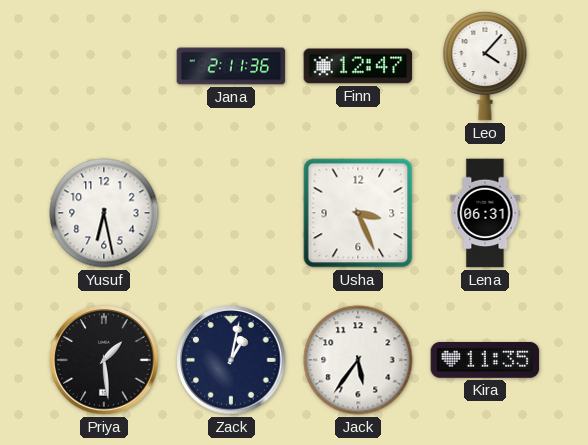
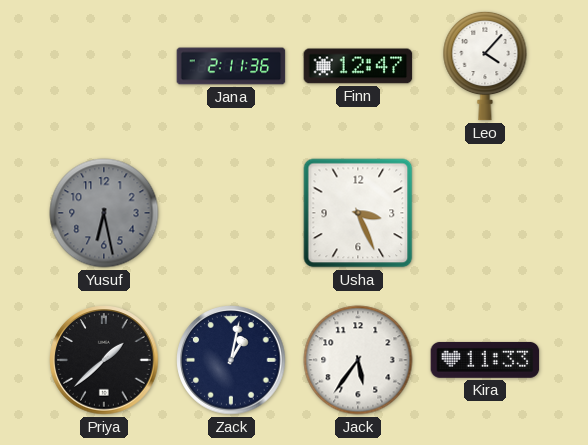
Yusuf dial: white -> grey (104, 213)
Lena: 06:31 -> none (485, 213)
Priya: 1:29 -> 1:38 (104, 360)
Kira: 11:35 -> 11:33 (485, 360)
